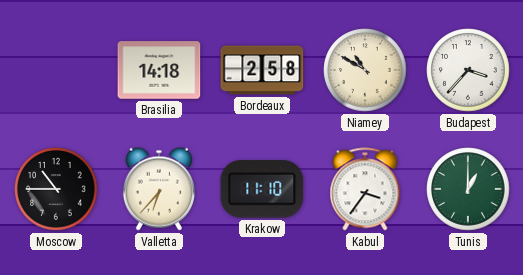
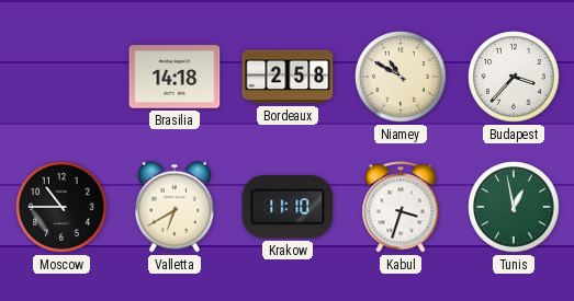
Valletta: 6:37 -> 6:40 (175, 207)
Kabul: 3:36 -> 3:33 (401, 207)
Tunis: 1:00 -> 12:58 (514, 207)
